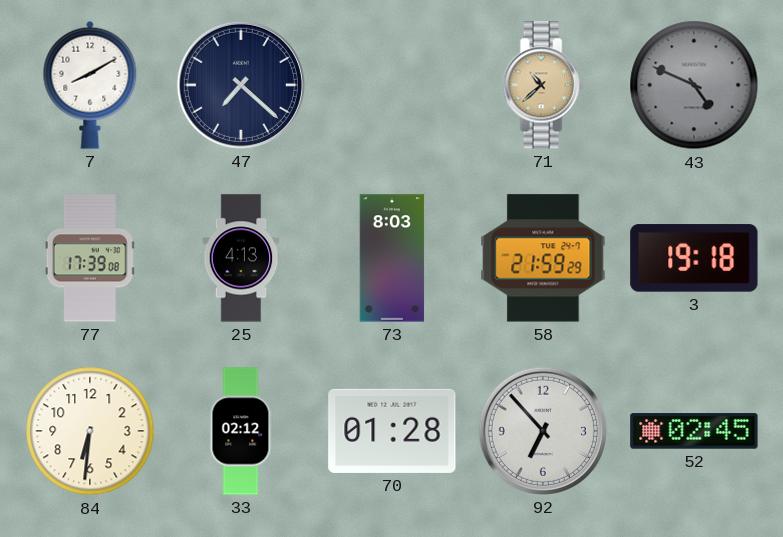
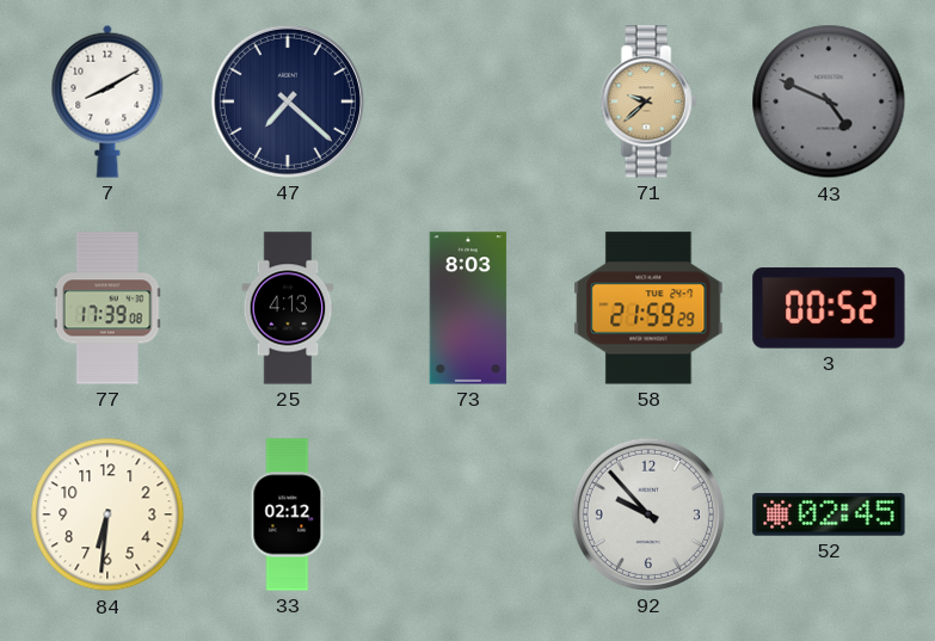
71: 10:38 -> 9:38 (648, 101)
3: 19:18 -> 00:52 (829, 308)
70: 01:28 -> none (392, 431)
92: 6:53 -> 9:53 (648, 514)
